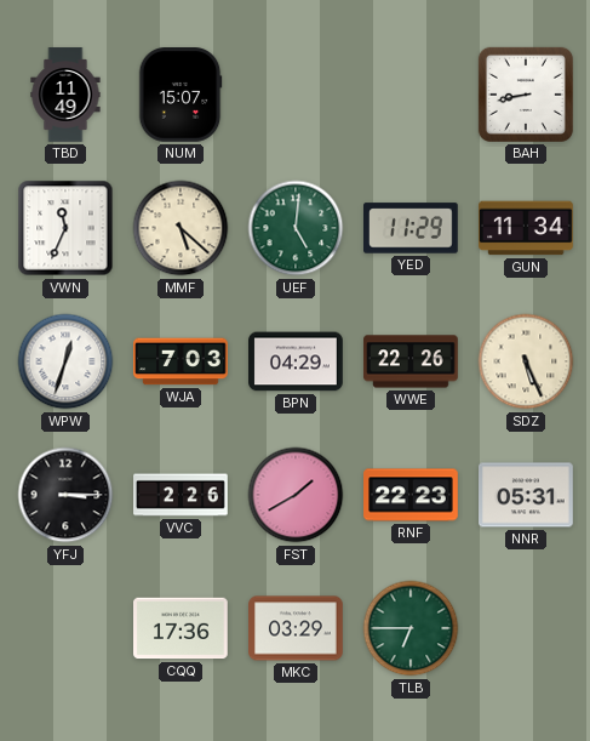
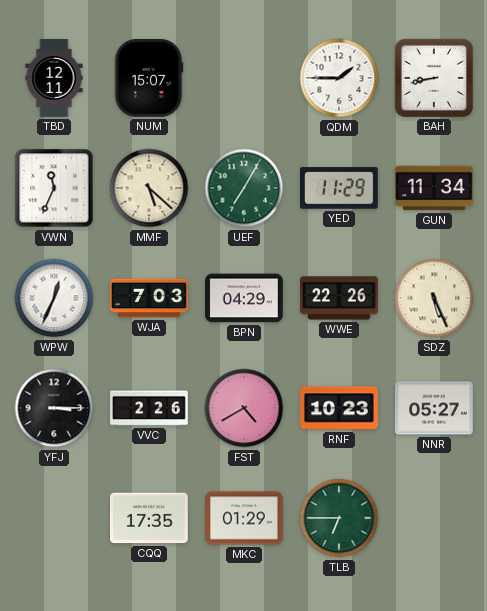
TBD: 11:49 -> 12:11 (54, 78)
QDM: none -> 1:45 (339, 78)
UEF: 5:01 -> 7:05 (244, 188)
WPW: 12:33 -> 12:34 (54, 298)
FST: 1:40 -> 4:40 (244, 408)
RNF: 22:23 -> 10:23 (339, 408)
NNR: 05:31 -> 05:27 (434, 408)
CQQ: 17:36 -> 17:35 (150, 518)
MKC: 03:29 -> 01:29 (244, 518)
